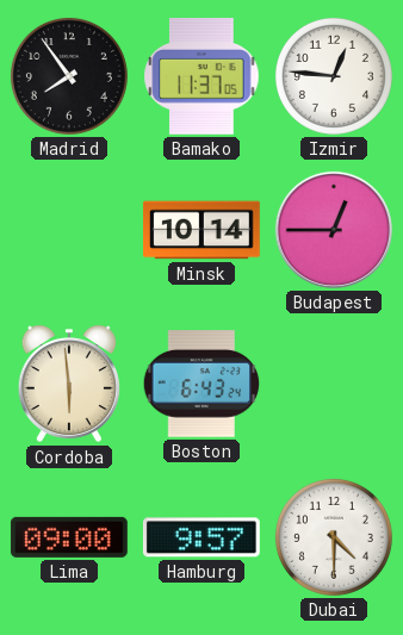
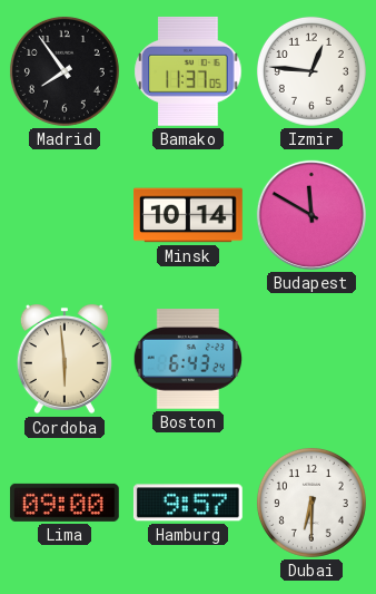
Budapest: 12:45 -> 11:50 (311, 215)
Dubai: 4:30 -> 6:30 (311, 503)
